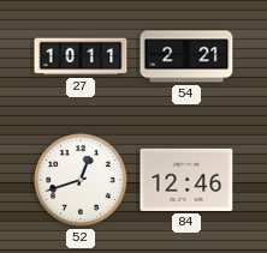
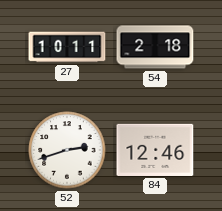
54: 2:21 -> 2:18 (155, 47)
52: 12:42 -> 2:42 (67, 150)
